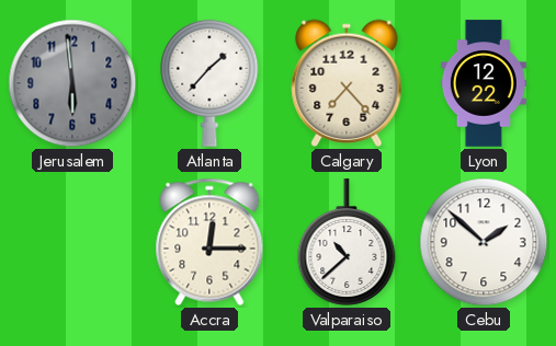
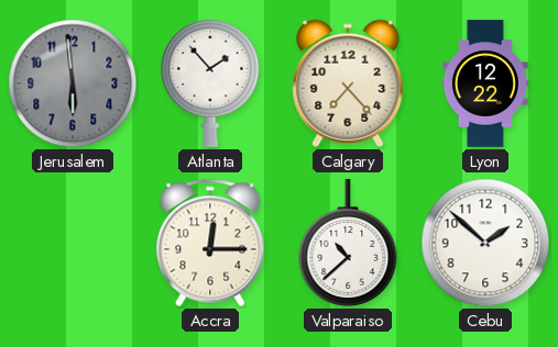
Atlanta: 1:37 -> 1:53 (210, 83)
